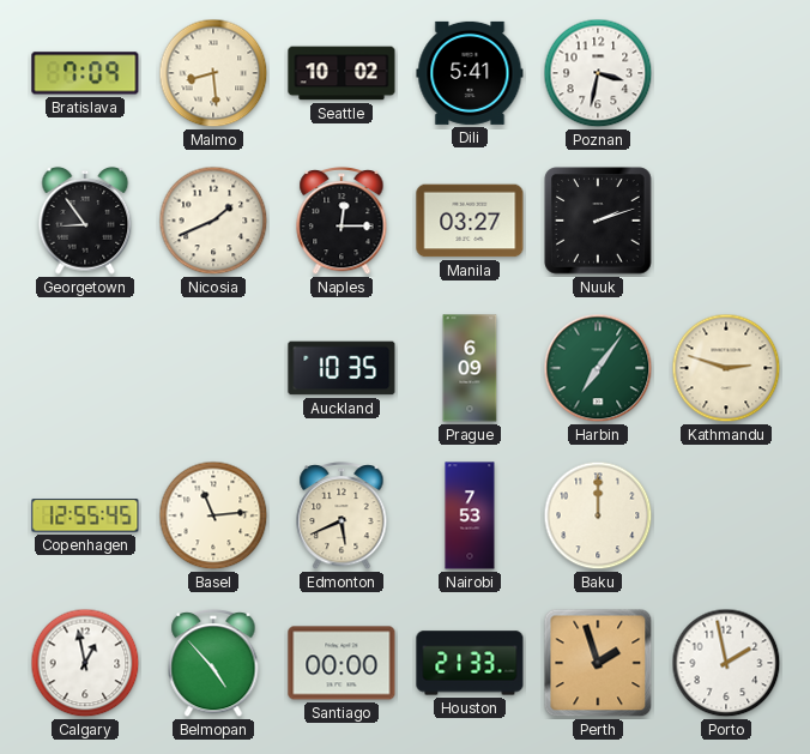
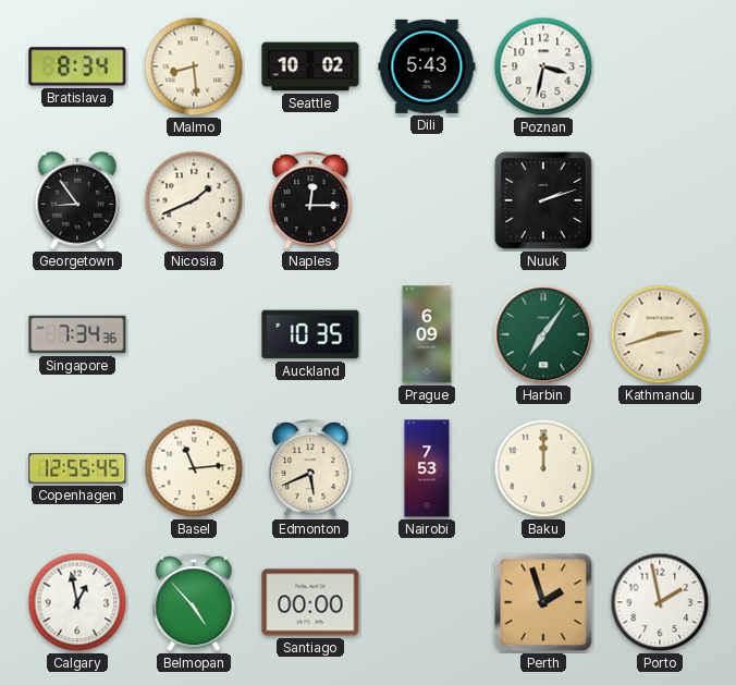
Bratislava: 7:09 -> 8:34 (77, 66)
Dili: 5:41 -> 5:43 (427, 66)
Manila: 03:27 -> none (470, 221)
Singapore: none -> 7:34 (77, 334)
Kathmandu: 2:48 -> 2:42 (660, 334)
Houston: 21:33 -> none (470, 663)
